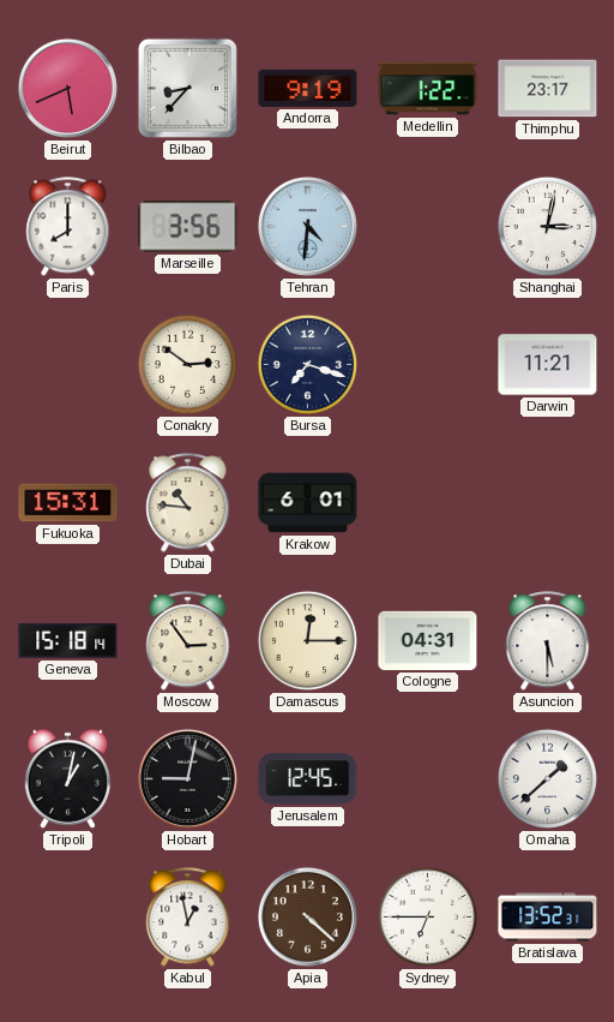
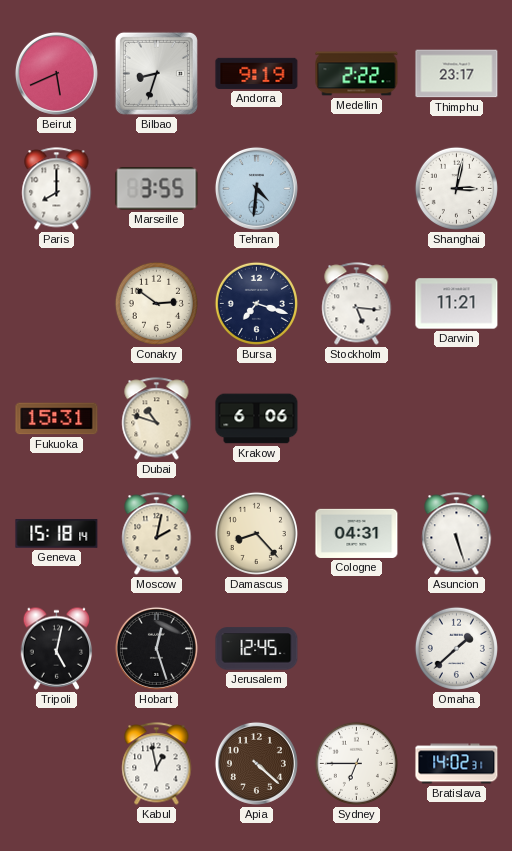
Bilbao: 8:37 -> 8:33 (156, 73)
Medellin: 1:22 -> 2:22 (357, 74)
Marseille: 3:56 -> 3:55 (157, 189)
Stockholm: none -> 5:16 (357, 304)
Dubai: 10:46 -> 10:48 (157, 419)
Krakow: 6:01 -> 6:06 (257, 419)
Moscow: 2:54 -> 2:02 (157, 534)
Damascus: 12:15 -> 8:23 (256, 533)
Asuncion: 5:30 -> 5:27 (457, 534)
Tripoli: 1:02 -> 5:02 (57, 648)
Hobart: 9:02 -> 12:27 (156, 648)
Bratislava: 13:52 -> 14:02 (457, 764)
